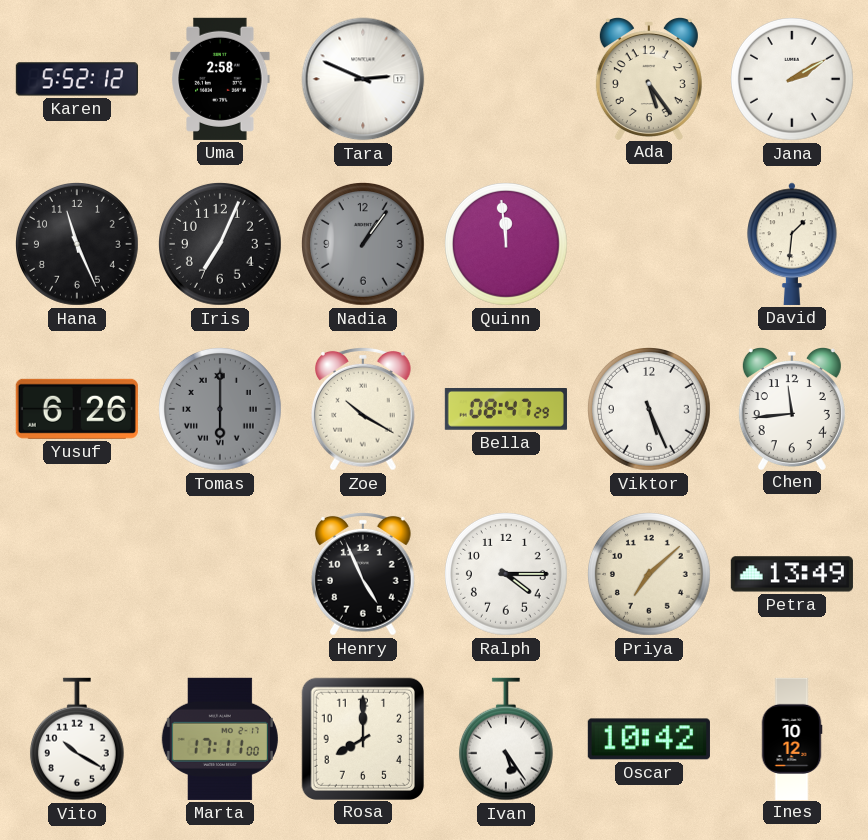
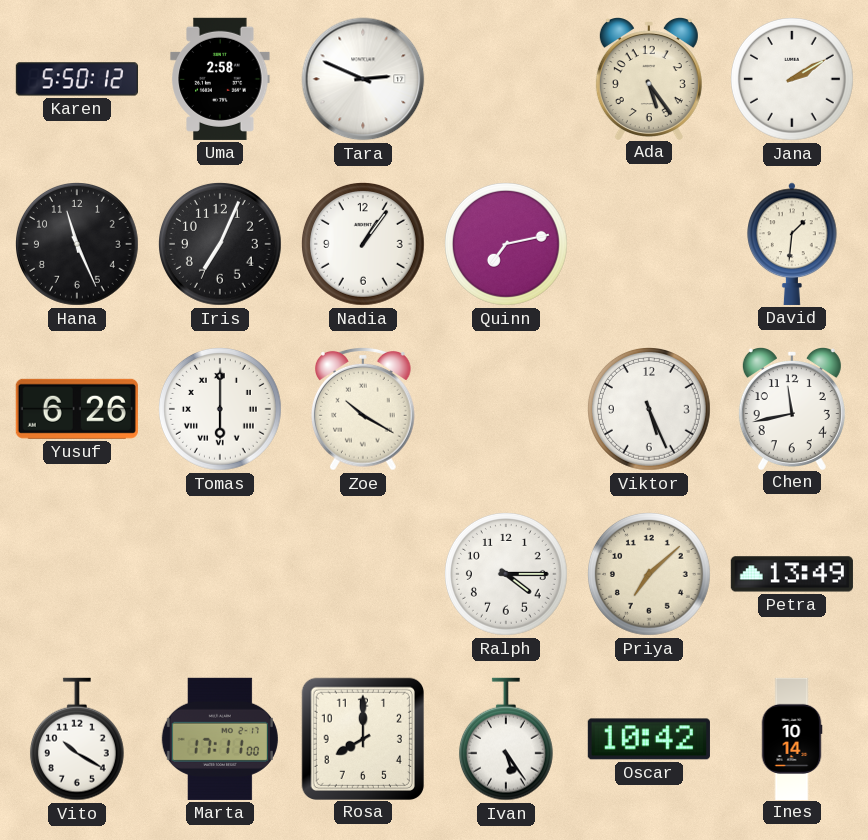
Karen: 5:52 -> 5:50 (77, 79)
Nadia dial: grey -> white (364, 245)
Quinn: 11:59 -> 7:13 (507, 245)
Tomas dial: grey -> white (221, 410)
Bella: 08:47 -> none (506, 410)
Chen: 11:44 -> 11:43 (792, 409)
Henry: 4:56 -> none (364, 574)
Ines: 10:12 -> 10:14 (792, 738)
